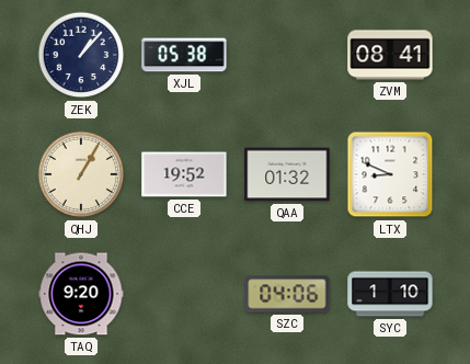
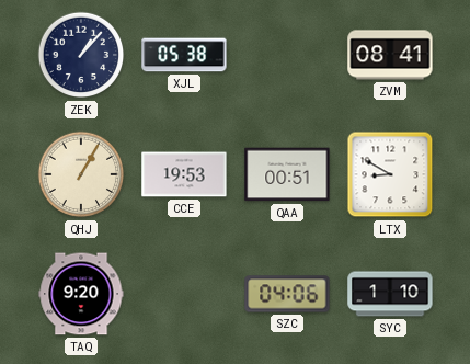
CCE: 19:52 -> 19:53 (184, 174)
QAA: 01:32 -> 00:51 (287, 174)
LTX: 8:49 -> 8:50 (390, 174)
